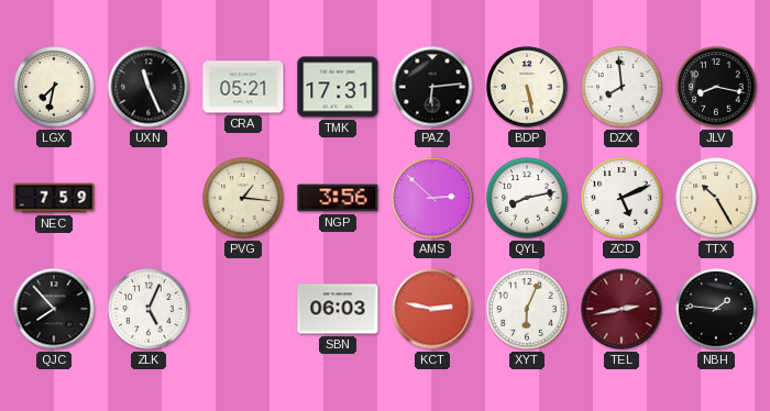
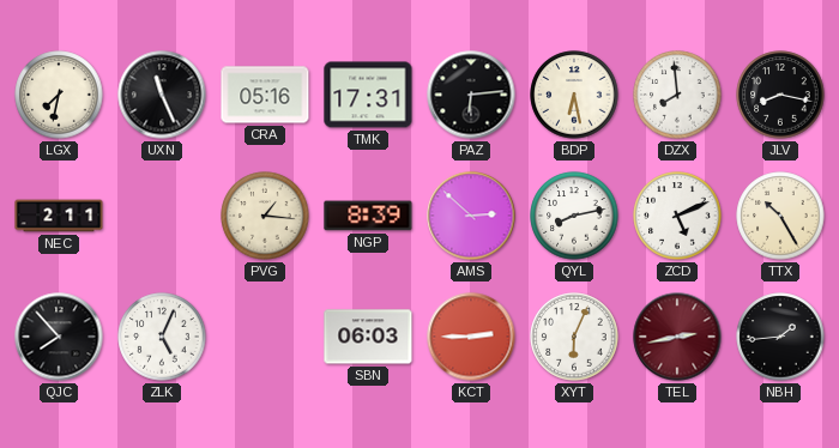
CRA: 05:21 -> 05:16 (265, 95)
BDP: 5:28 -> 6:28 (574, 95)
NEC: 7:59 -> 2:11 (59, 216)
NGP: 3:56 -> 8:39 (368, 216)
KCT: 2:47 -> 2:45 (471, 337)
NBH: 1:46 -> 1:44 (780, 337)
